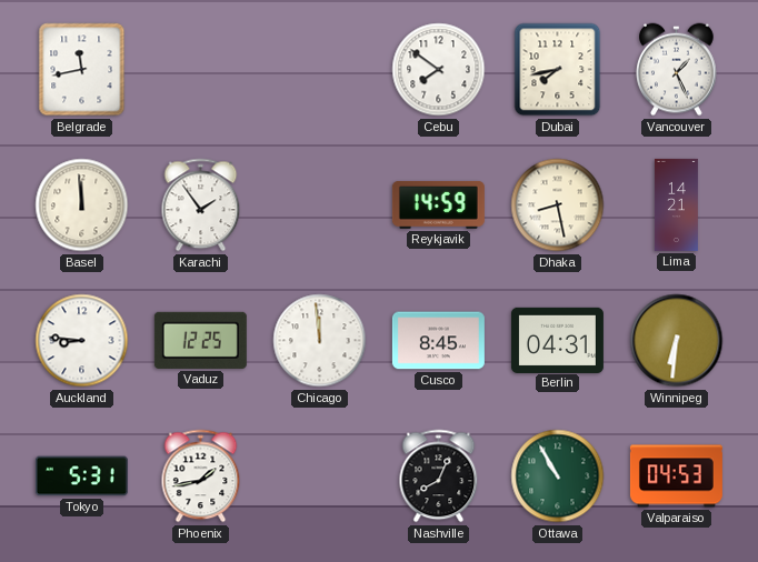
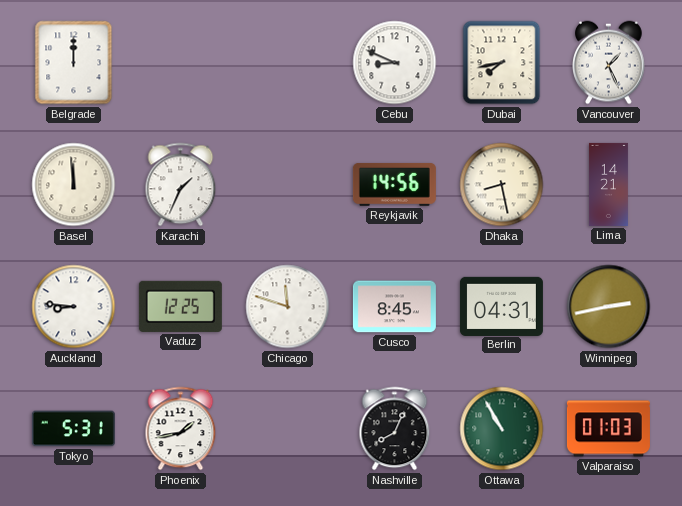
Belgrade: 11:43 -> 12:00 (74, 63)
Cebu: 7:51 -> 8:49 (395, 63)
Karachi: 1:54 -> 1:34 (181, 185)
Reykjavik: 14:59 -> 14:56 (394, 184)
Chicago: 11:59 -> 11:48 (288, 307)
Winnipeg: 6:31 -> 2:43 (609, 307)
Valparaiso: 04:53 -> 01:03 (608, 429)
